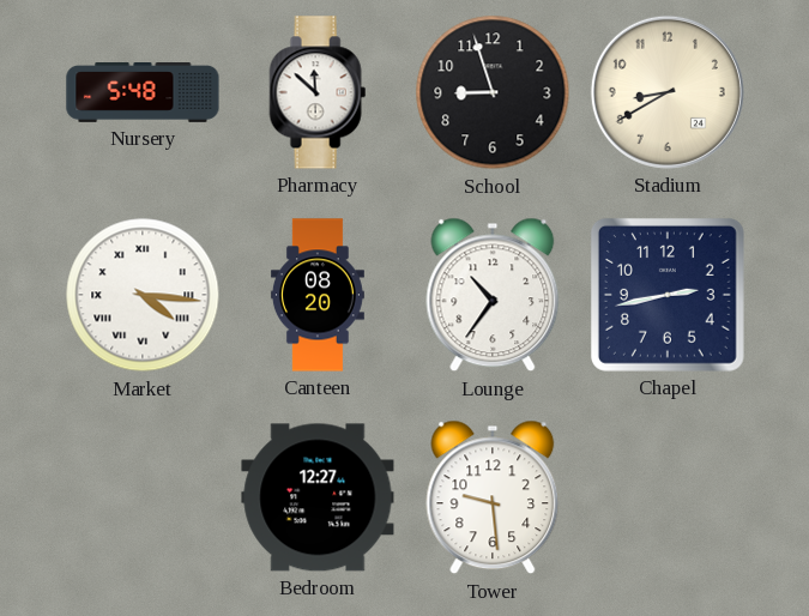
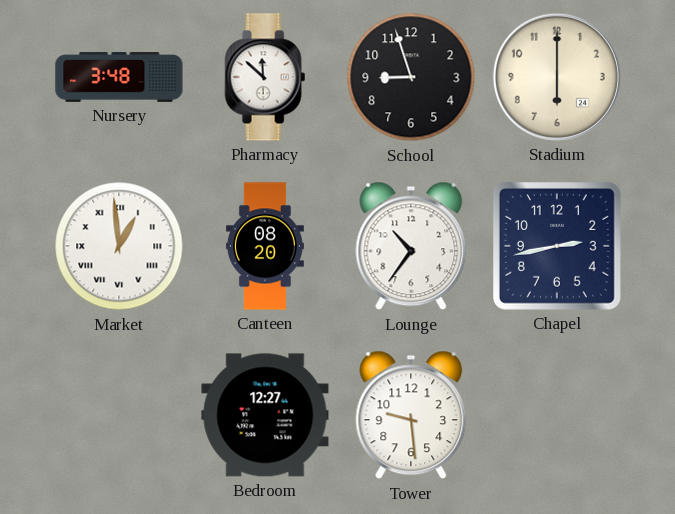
Nursery: 5:48 -> 3:48 (119, 78)
Stadium: 8:40 -> 6:00 (557, 77)
Market: 4:16 -> 12:59 (119, 246)
